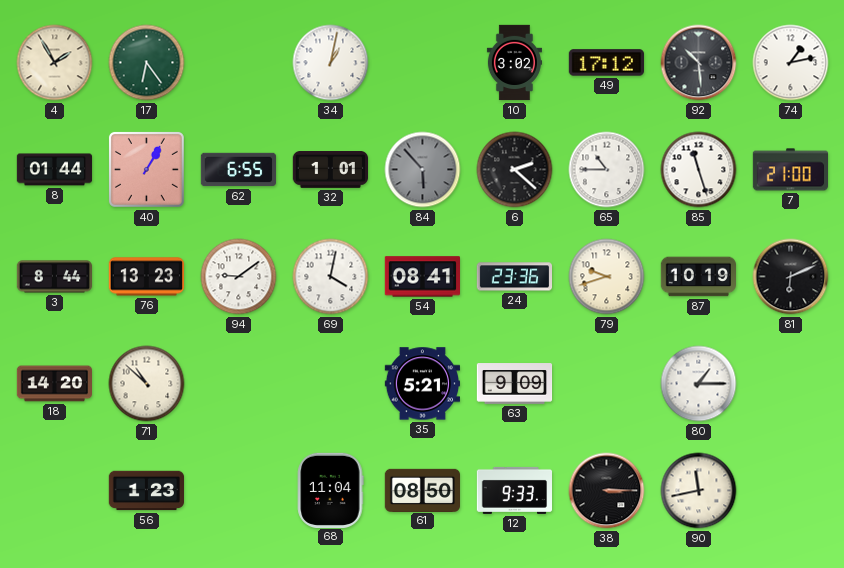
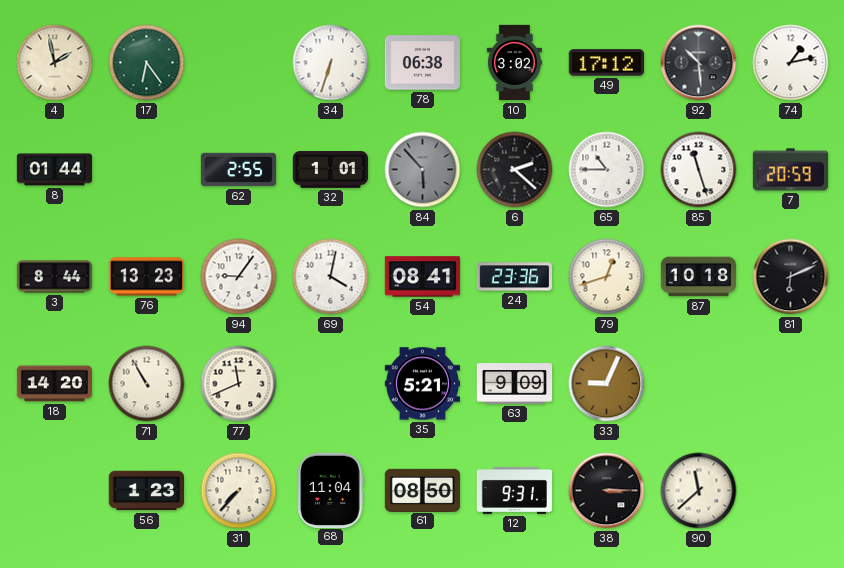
4: 1:55 -> 1:58 (55, 63)
34: 1:02 -> 6:33 (331, 63)
78: none -> 06:38 (422, 63)
40: 1:05 -> none (146, 169)
62: 6:55 -> 2:55 (239, 170)
7: 21:00 -> 20:59 (790, 170)
94: 9:09 -> 9:06 (239, 277)
79: 9:42 -> 12:42 (607, 277)
87: 10:19 -> 10:18 (698, 277)
71: 10:52 -> 10:55 (147, 384)
77: none -> 11:41 (239, 384)
33: none -> 9:04 (607, 384)
80: 1:15 -> none (699, 384)
31: none -> 7:37 (239, 491)
12: 9:33 -> 9:31 (515, 490)
90: 11:43 -> 11:38 (699, 491)
